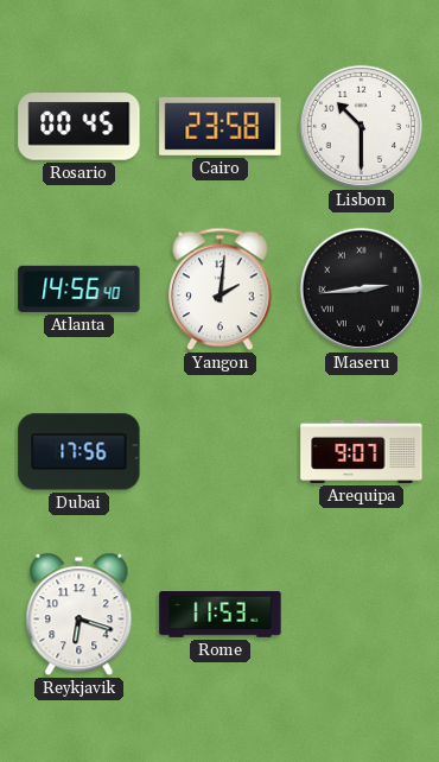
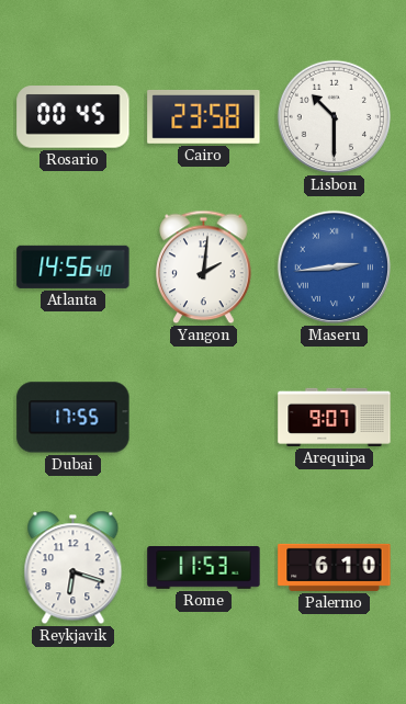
Maseru dial: black -> blue (334, 266)
Dubai: 17:56 -> 17:55 (74, 418)
Palermo: none -> 6:10 (335, 567)
